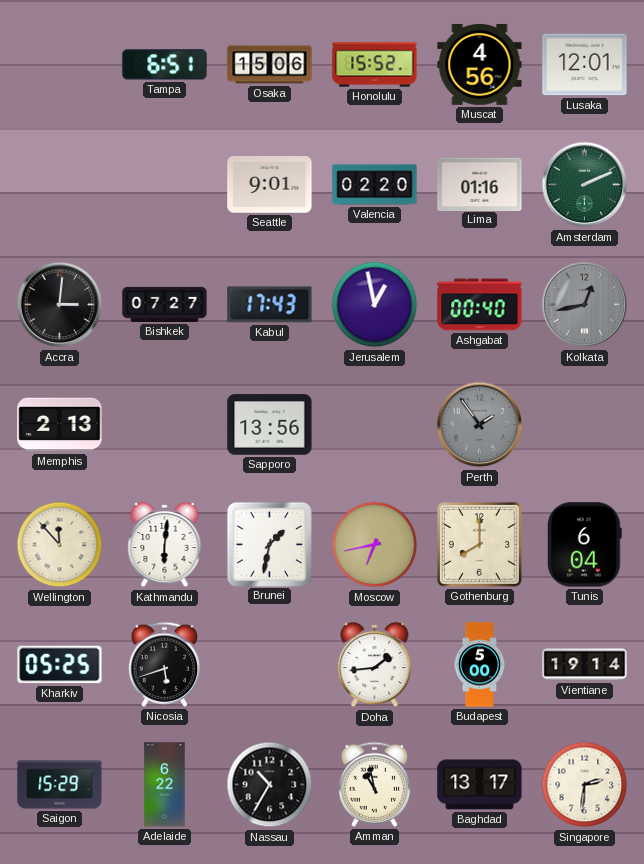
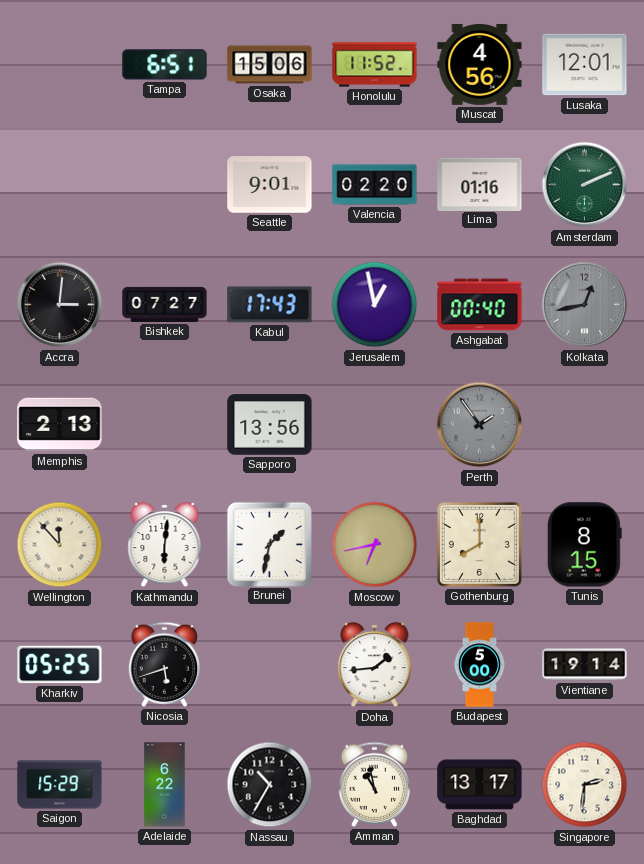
Honolulu: 15:52 -> 11:52 (375, 65)
Tunis: 6:04 -> 8:15 (584, 545)
